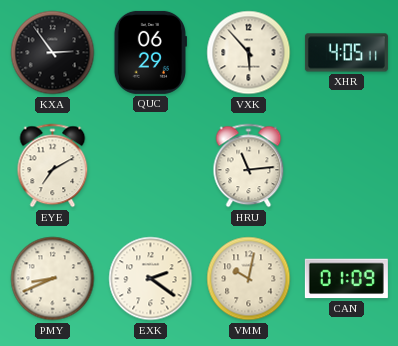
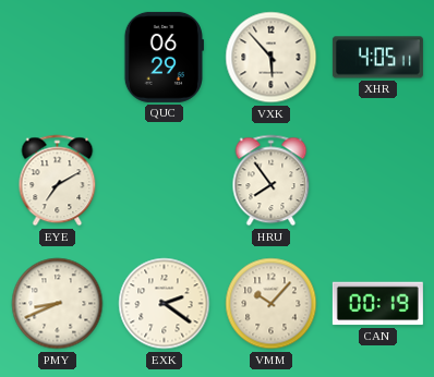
KXA: 2:54 -> none (53, 53)
HRU: 11:14 -> 7:54 (272, 181)
VMM: 10:02 -> 10:07 (272, 304)
CAN: 01:09 -> 00:19 (377, 304)
